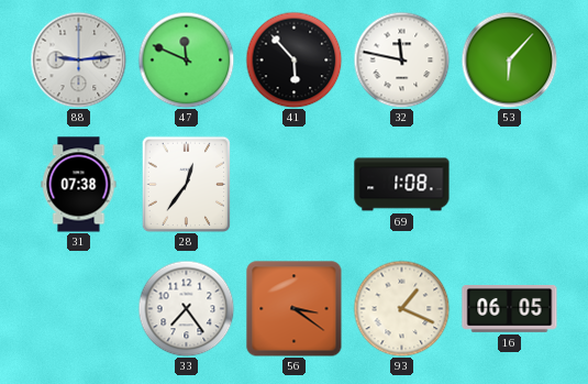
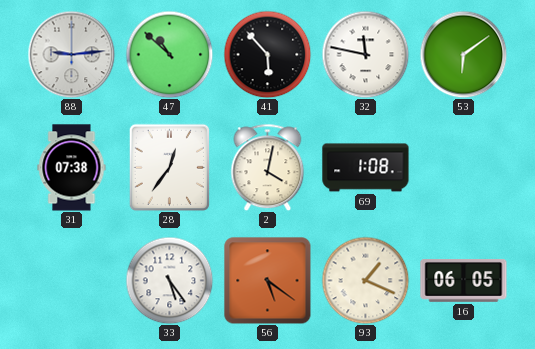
47: 11:49 -> 10:52 (169, 54)
53: 6:07 -> 6:09 (463, 54)
2: none -> 4:02 (268, 167)
33: 7:24 -> 5:24 (169, 280)
56: 3:21 -> 5:21 (268, 281)
